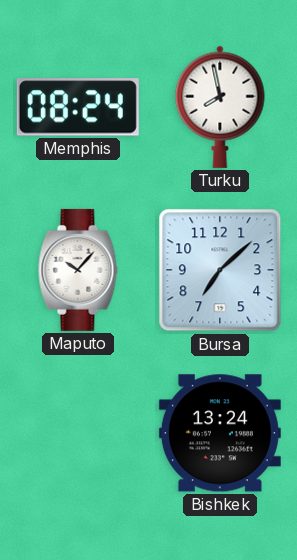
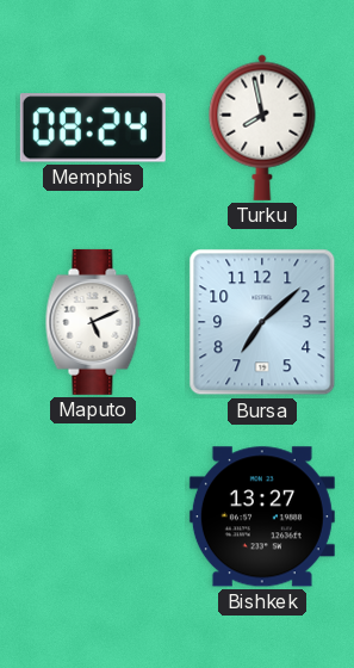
Maputo: 10:07 -> 5:11 (93, 322)
Bishkek: 13:24 -> 13:27 (262, 517)
